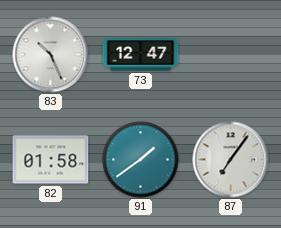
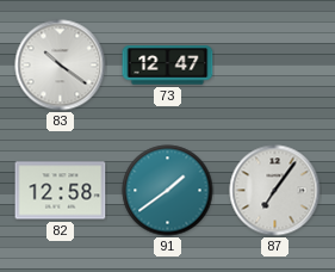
83: 10:26 -> 10:21 (61, 66)
82: 01:58 -> 12:58 (61, 191)
